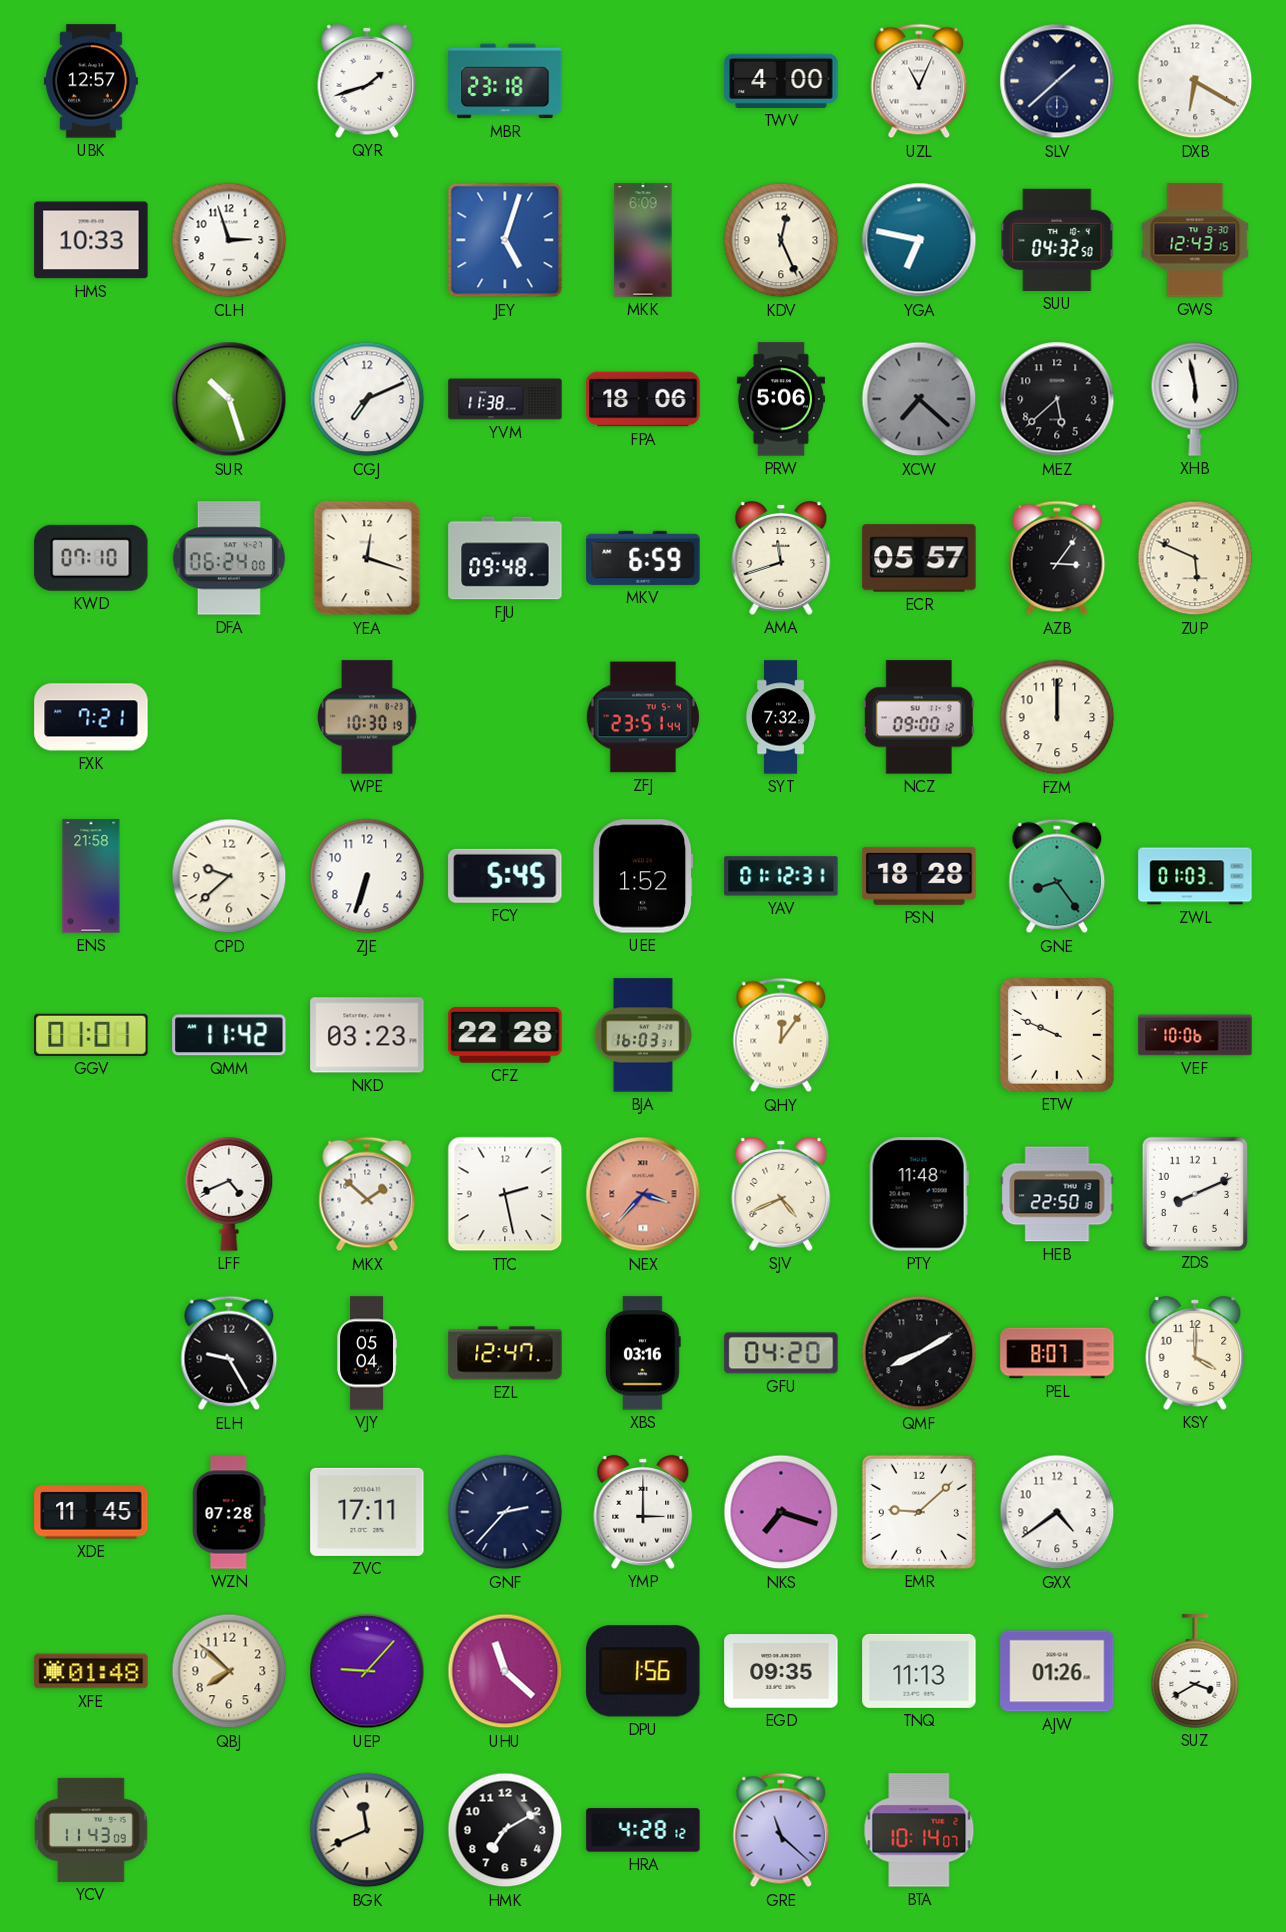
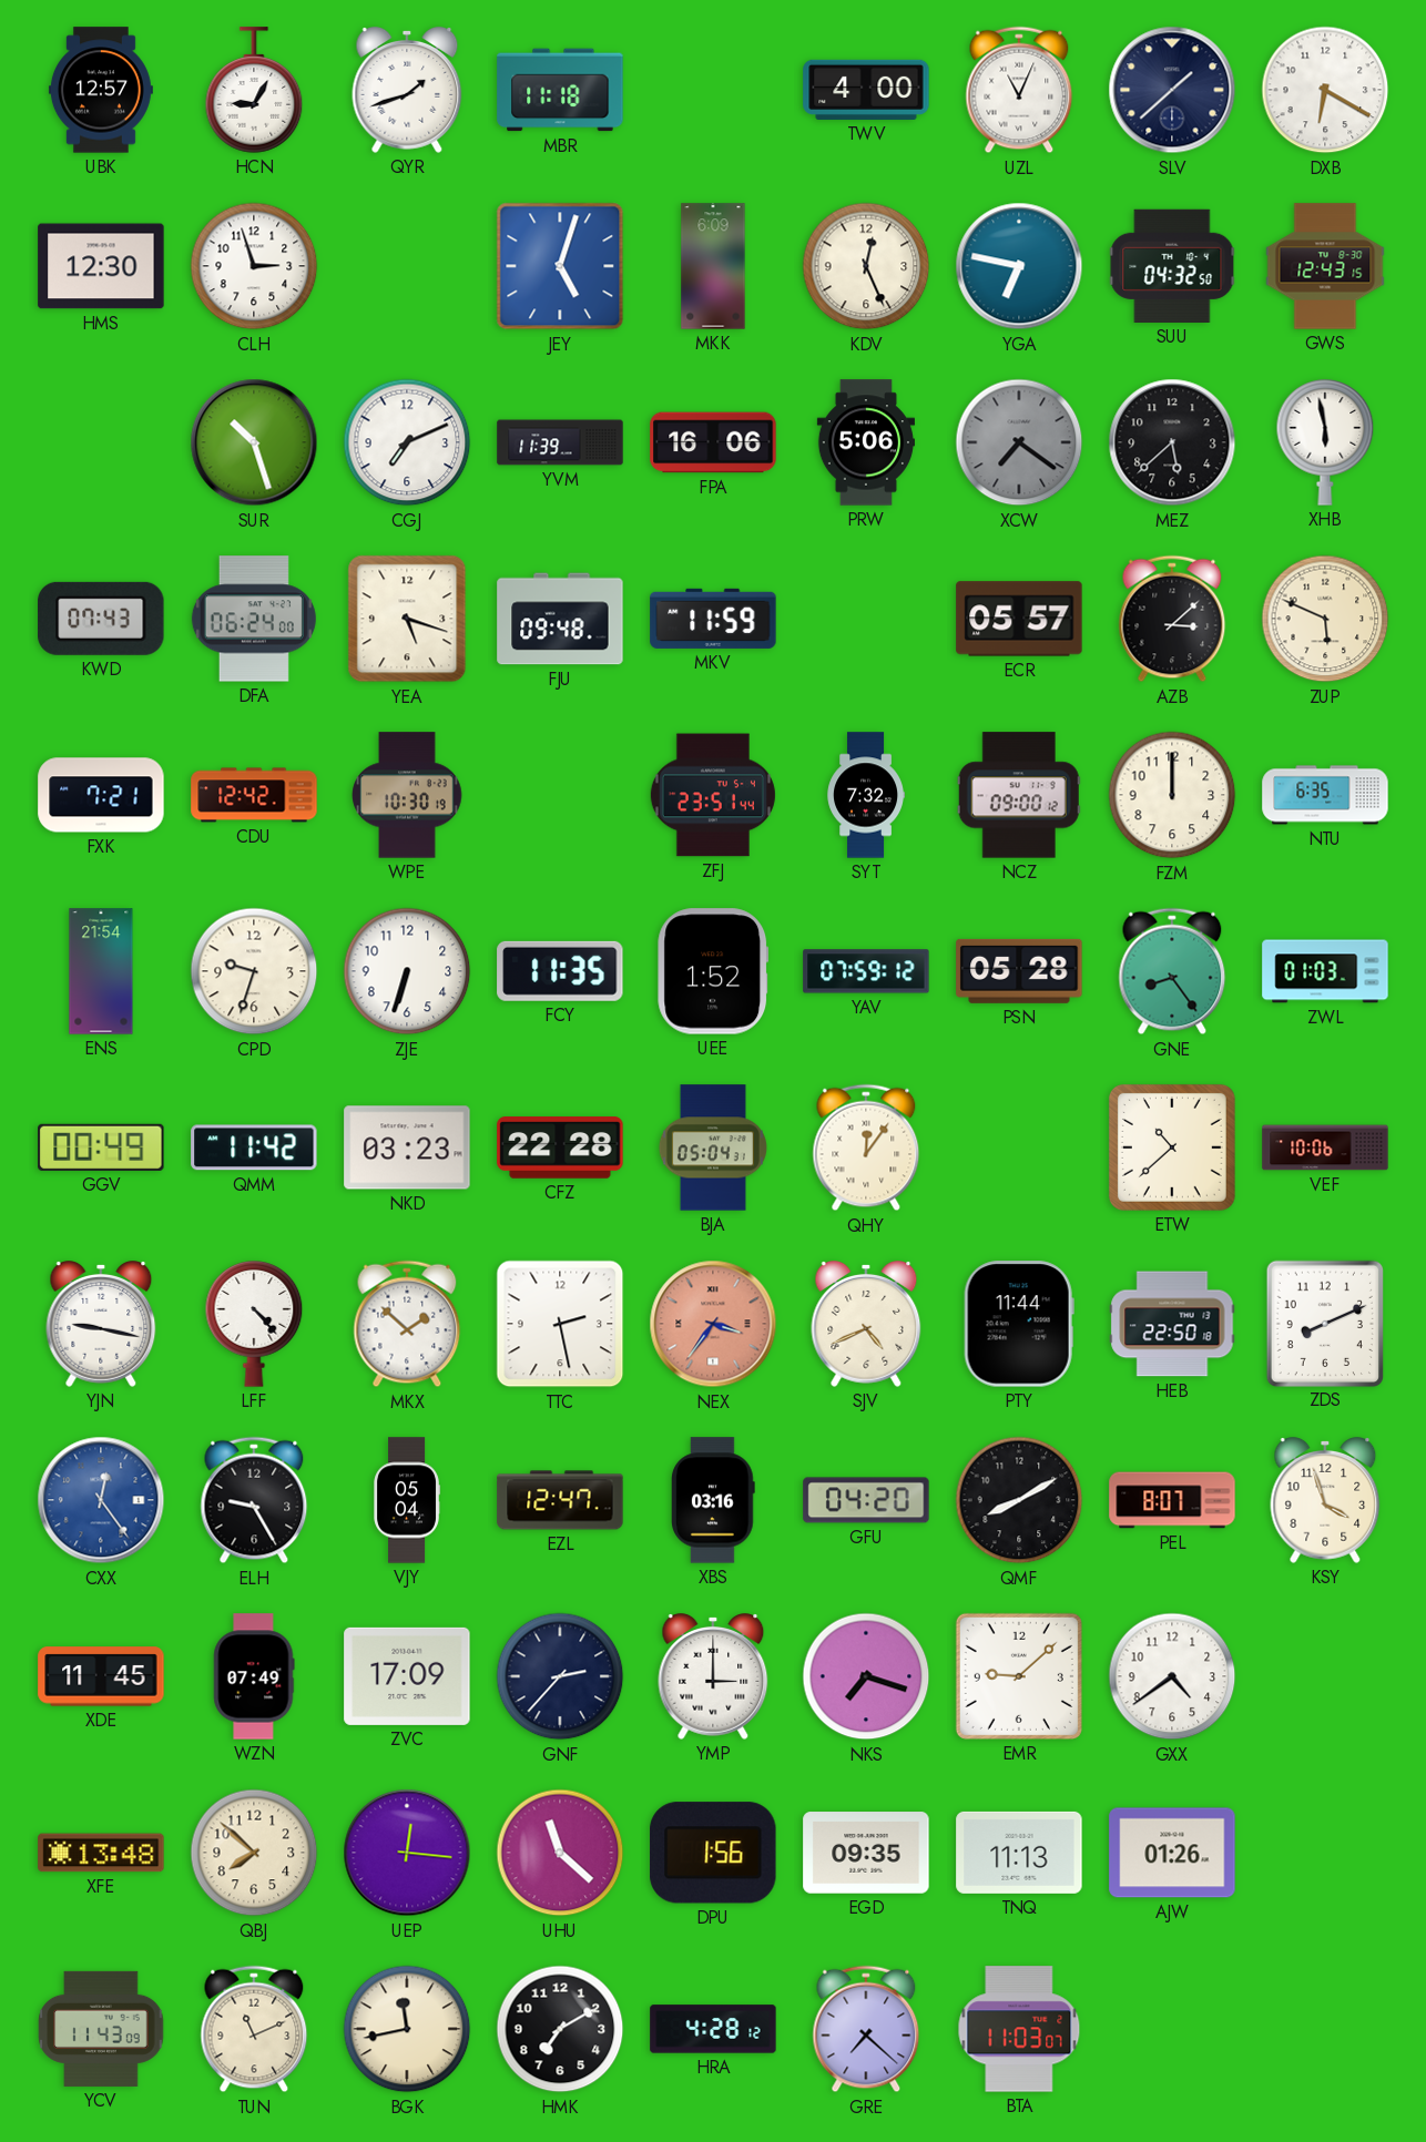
HCN: none -> 9:05 (254, 90)
MBR: 23:18 -> 11:18 (560, 90)
HMS: 10:33 -> 12:30 (101, 266)
YVM: 11:38 -> 11:39 (560, 442)
FPA: 18:06 -> 16:06 (713, 442)
XCW: 7:22 -> 7:21 (1019, 442)
KWD: 07:10 -> 07:43 (101, 619)
YEA: 12:18 -> 5:18 (407, 619)
MKV: 6:59 -> 11:59 (713, 619)
AMA: 11:42 -> none (781, 559)
AZB: 3:06 -> 3:08 (1172, 619)
CDU: none -> 12:42 (254, 795)
NTU: none -> 6:35 (1325, 795)
ENS: 21:58 -> 21:54 (101, 971)
CPD: 9:38 -> 9:33 (254, 971)
FCY: 5:45 -> 11:35 (560, 971)
YAV: 01:12 -> 07:59 (866, 971)
PSN: 18:28 -> 05:28 (1019, 971)
GGV: 01:01 -> 00:49 (101, 1147)
BJA: 16:03 -> 05:04 (713, 1147)
ETW: 9:49 -> 10:38 (1172, 1147)
YJN: none -> 9:17 (101, 1325)
LFF: 4:41 -> 4:23 (254, 1324)
NEX: 3:37 -> 3:36 (713, 1324)
PTY: 11:48 -> 11:44 (1019, 1324)
CXX: none -> 12:24 (101, 1500)
KSY: 4:00 -> 3:57 (1325, 1501)
WZN: 07:28 -> 07:49 (254, 1676)
ZVC: 17:11 -> 17:09 (407, 1676)
XFE: 01:48 -> 13:48 (101, 1853)
UEP: 9:07 -> 12:16 (407, 1853)
SUZ: 3:40 -> none (1195, 1671)
TUN: none -> 11:11 (254, 2029)
BGK: 11:41 -> 11:43 (407, 2029)
GRE: 11:22 -> 7:22 (866, 2029)
BTA: 10:14 -> 11:03 (1019, 2029)
